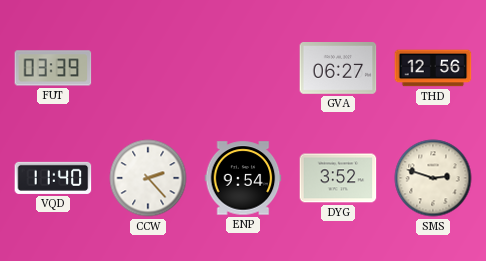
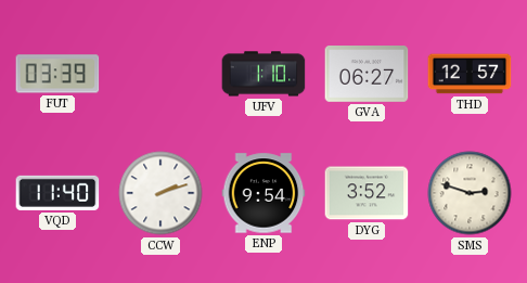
UFV: none -> 1:10 (263, 74)
THD: 12:56 -> 12:57 (470, 74)
CCW: 2:23 -> 2:12 (160, 193)
